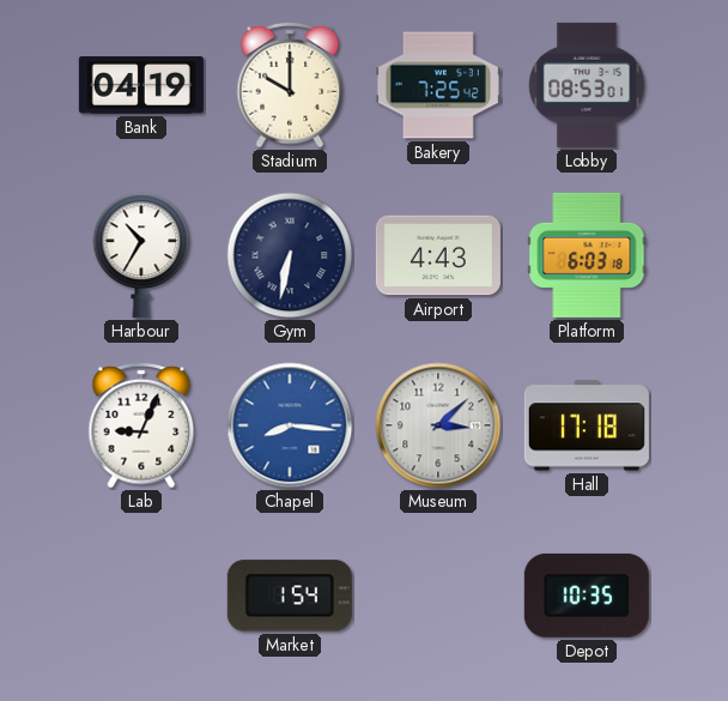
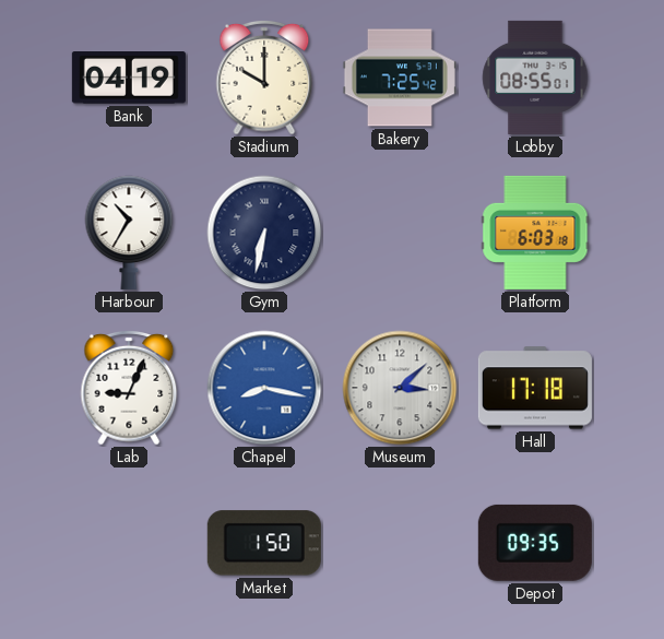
Lobby: 08:53 -> 08:55 (535, 78)
Airport: 4:43 -> none (438, 255)
Chapel: 8:16 -> 8:17 (264, 388)
Market: 1:54 -> 1:50 (264, 543)
Depot: 10:35 -> 09:35 (535, 543)
